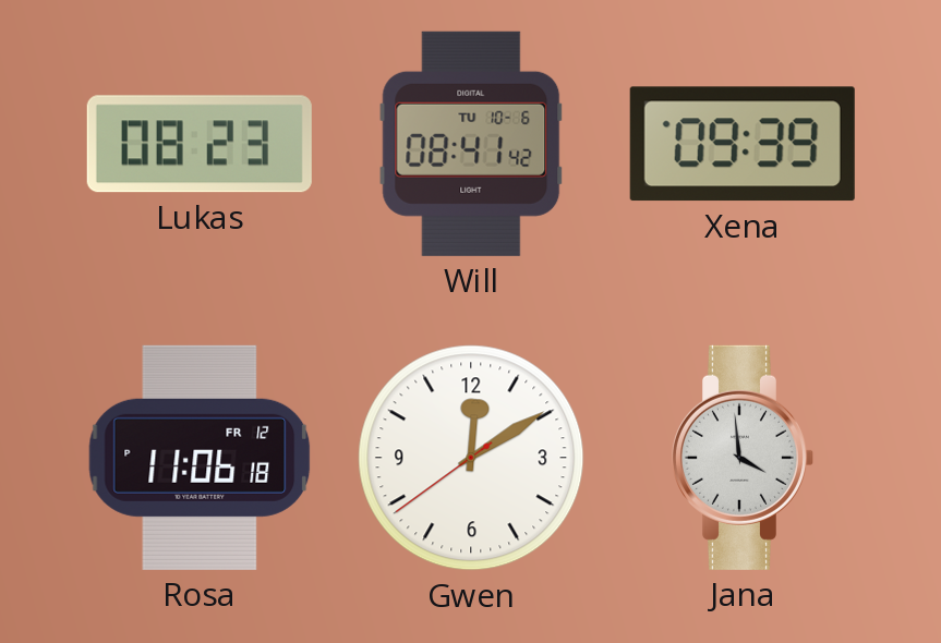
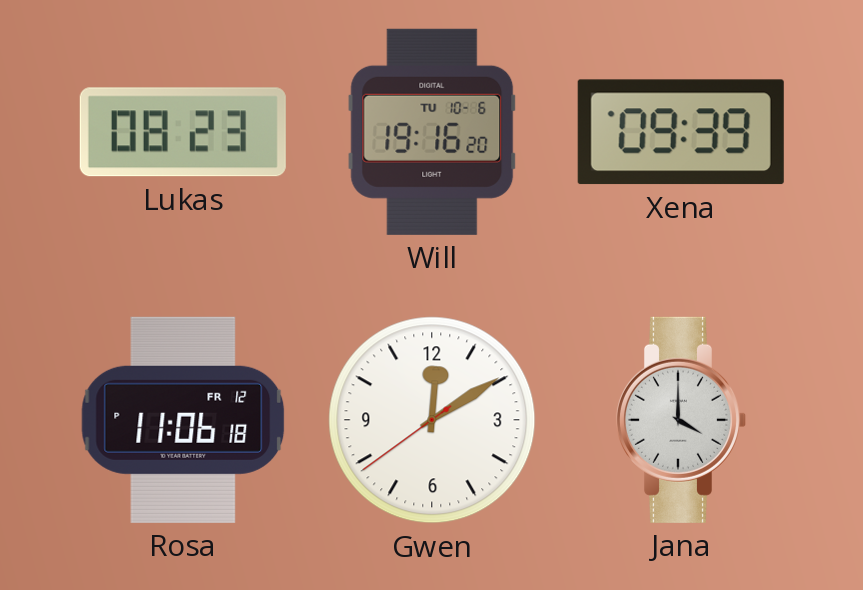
Will: 08:41 -> 19:16 (432, 132)
Jana: 3:59 -> 4:00 (680, 420)
